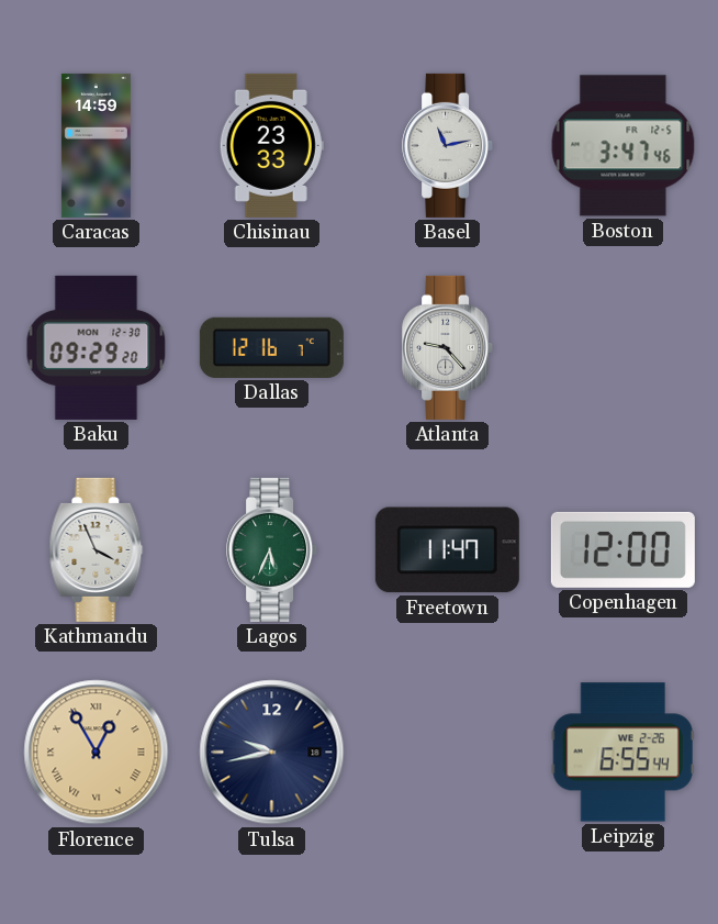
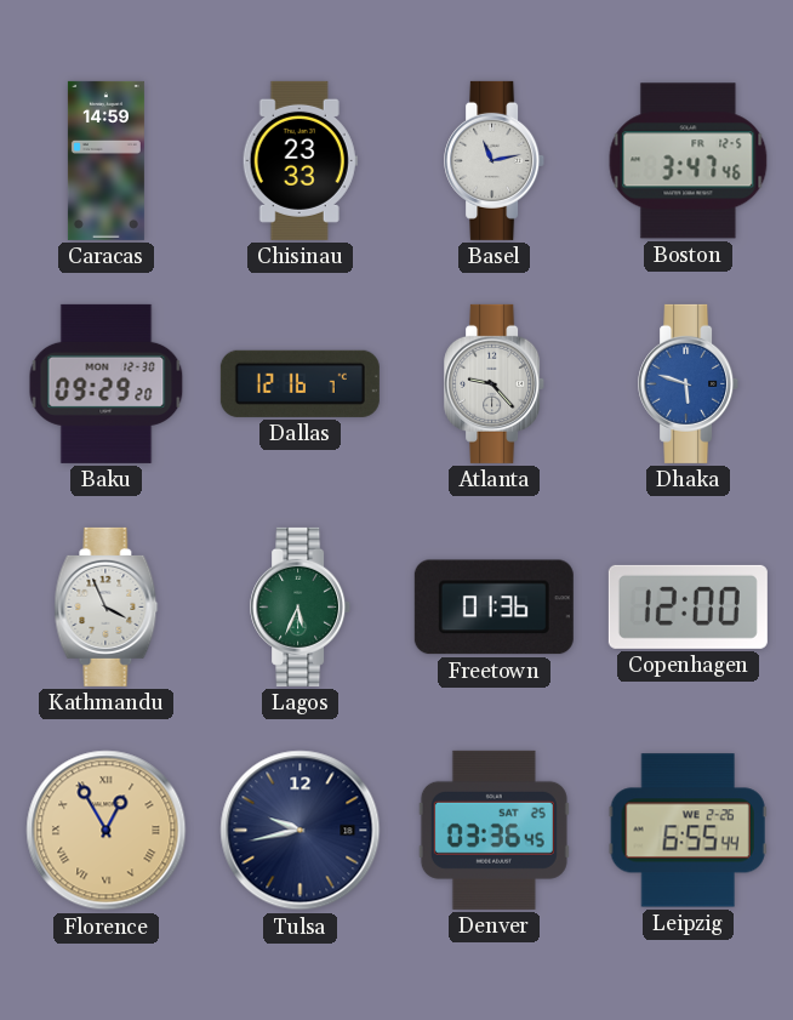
Dhaka: none -> 5:48 (689, 383)
Freetown: 11:47 -> 01:36 (494, 608)
Denver: none -> 03:36 (494, 830)
